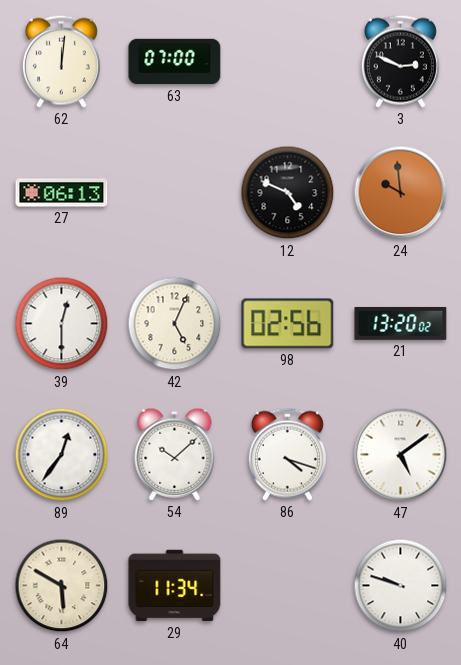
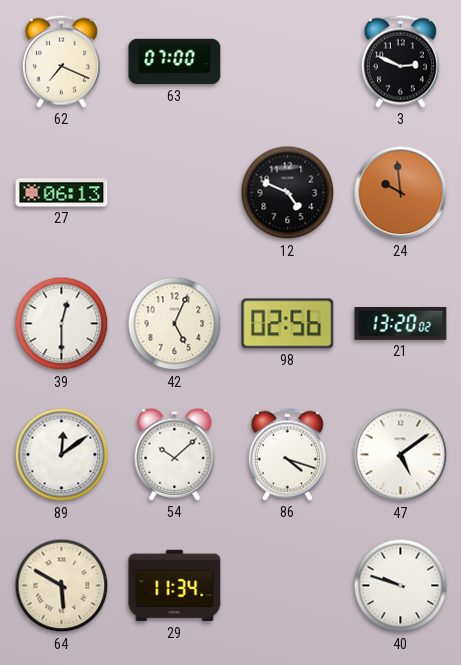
62: 12:01 -> 7:19 (61, 61)
89: 12:36 -> 12:09 (62, 455)
